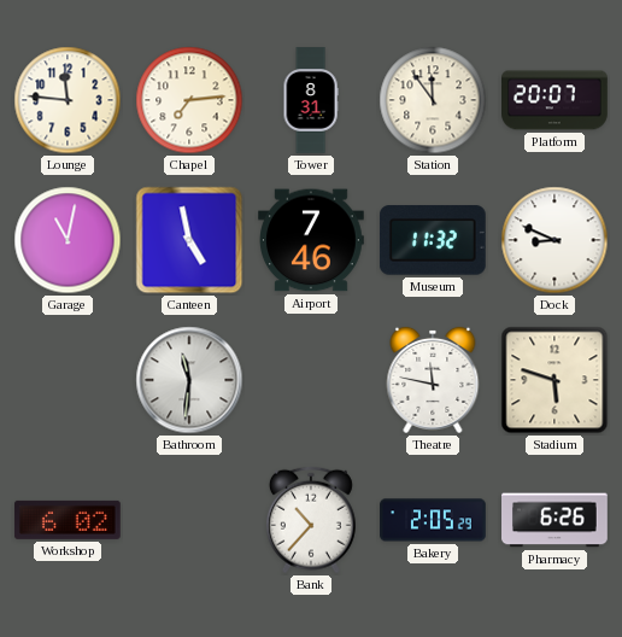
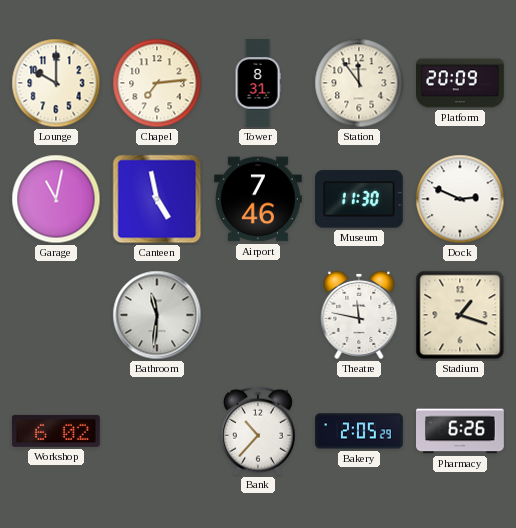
Lounge: 11:46 -> 10:00 (56, 83)
Platform: 20:07 -> 20:09 (461, 83)
Museum: 11:32 -> 11:30 (359, 199)
Dock: 8:49 -> 2:49 (460, 199)
Stadium: 5:48 -> 1:18 (460, 315)
